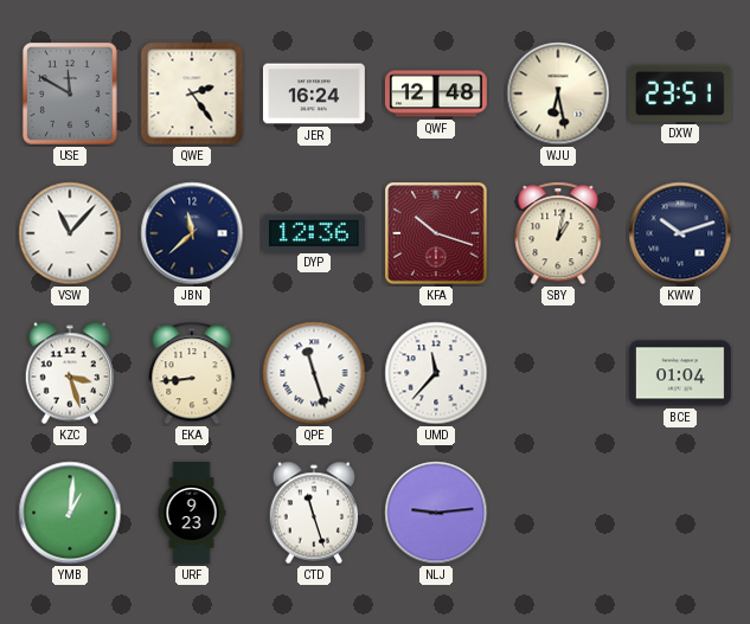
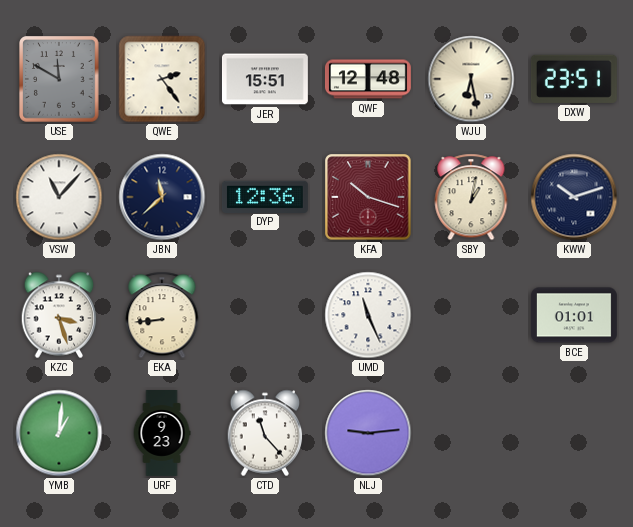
JER: 16:24 -> 15:51 (265, 79)
QPE: 11:27 -> none (314, 373)
UMD: 11:37 -> 11:26 (368, 315)
BCE: 01:04 -> 01:01 (574, 315)
CTD: 11:27 -> 11:23 (265, 433)
